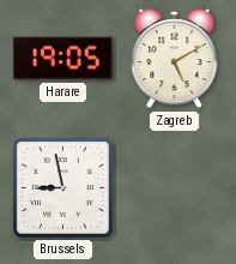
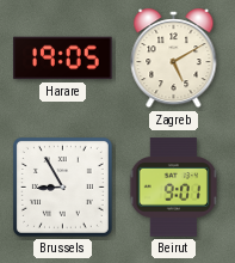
Brussels: 8:58 -> 8:55 (62, 186)
Beirut: none -> 9:01 (173, 188)
